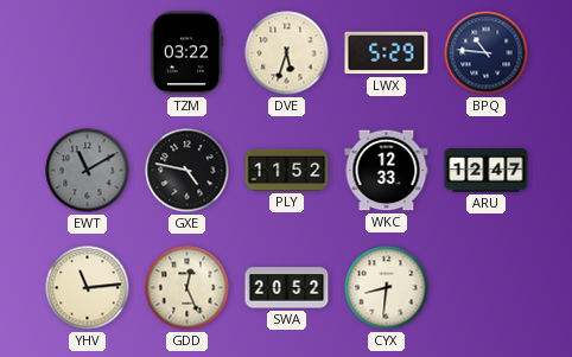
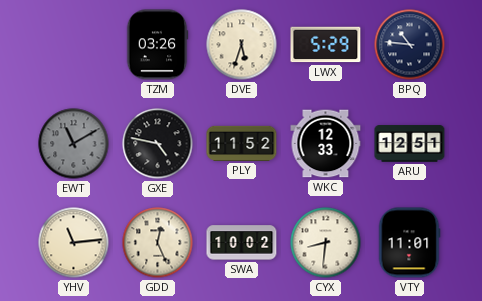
TZM: 03:22 -> 03:26 (157, 45)
ARU: 12:47 -> 12:51 (410, 144)
SWA: 20:52 -> 10:02 (242, 243)
VTY: none -> 11:01 (409, 243)
